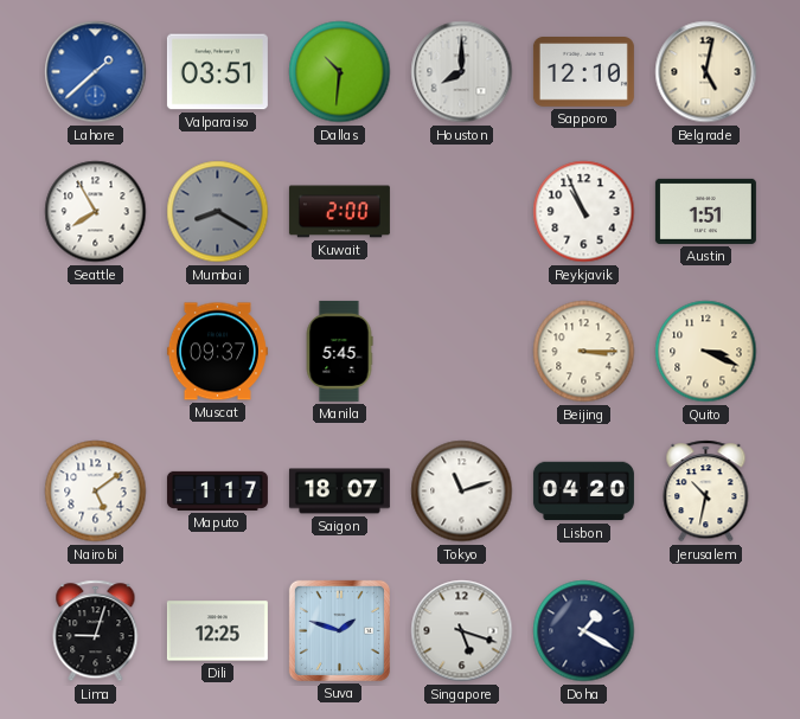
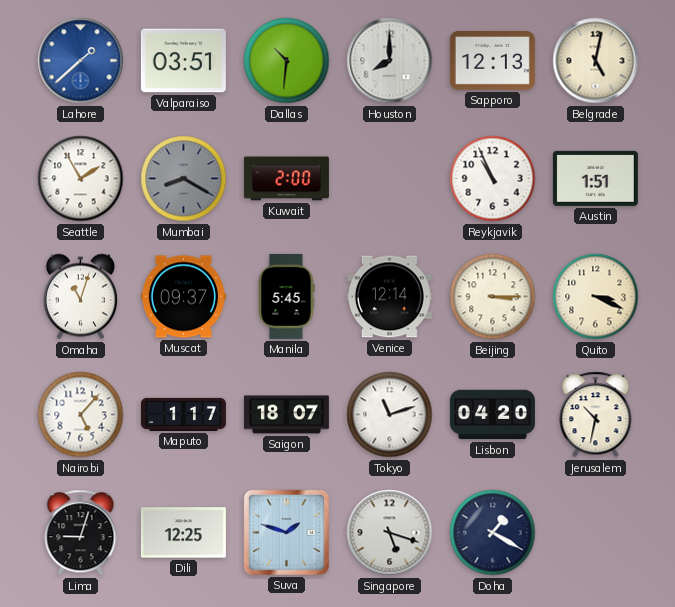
Sapporo: 12:10 -> 12:13 (492, 61)
Seattle: 7:55 -> 1:55 (81, 179)
Omaha: none -> 11:03 (80, 297)
Venice: none -> 12:14 (389, 297)
Nairobi: 5:09 -> 5:07 (81, 415)
